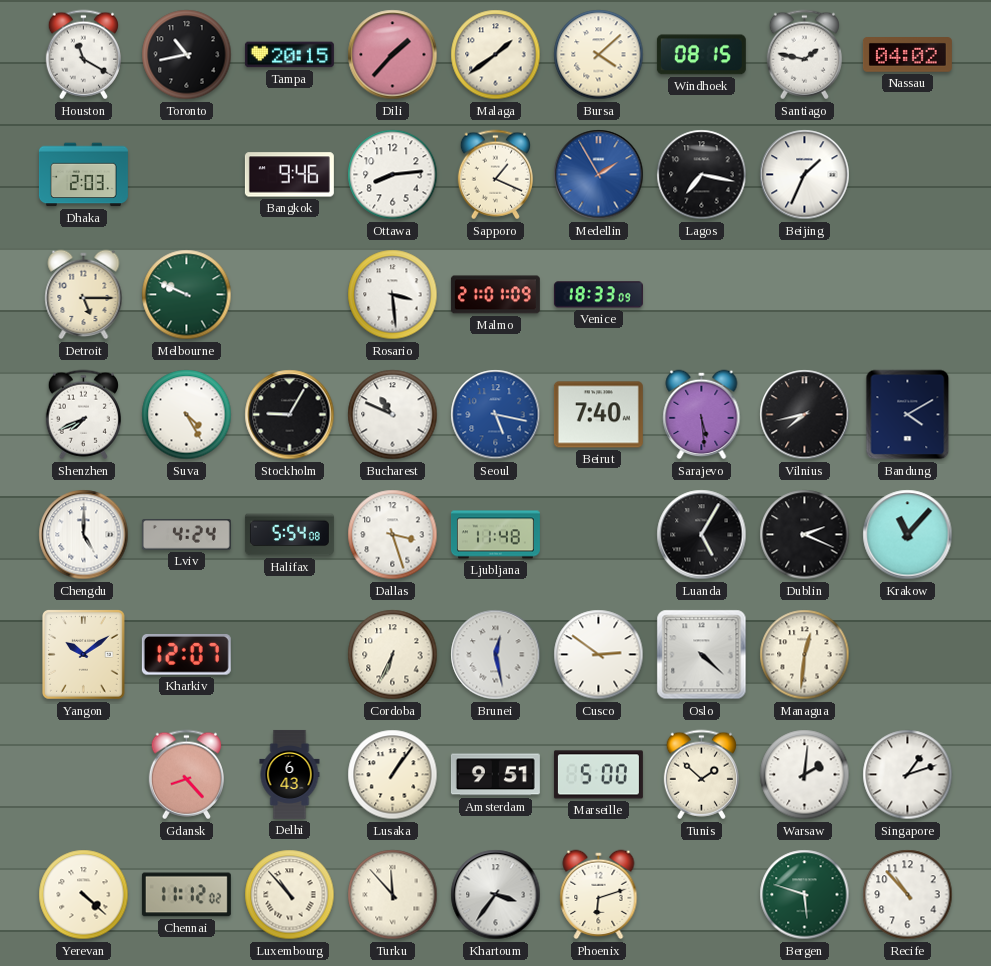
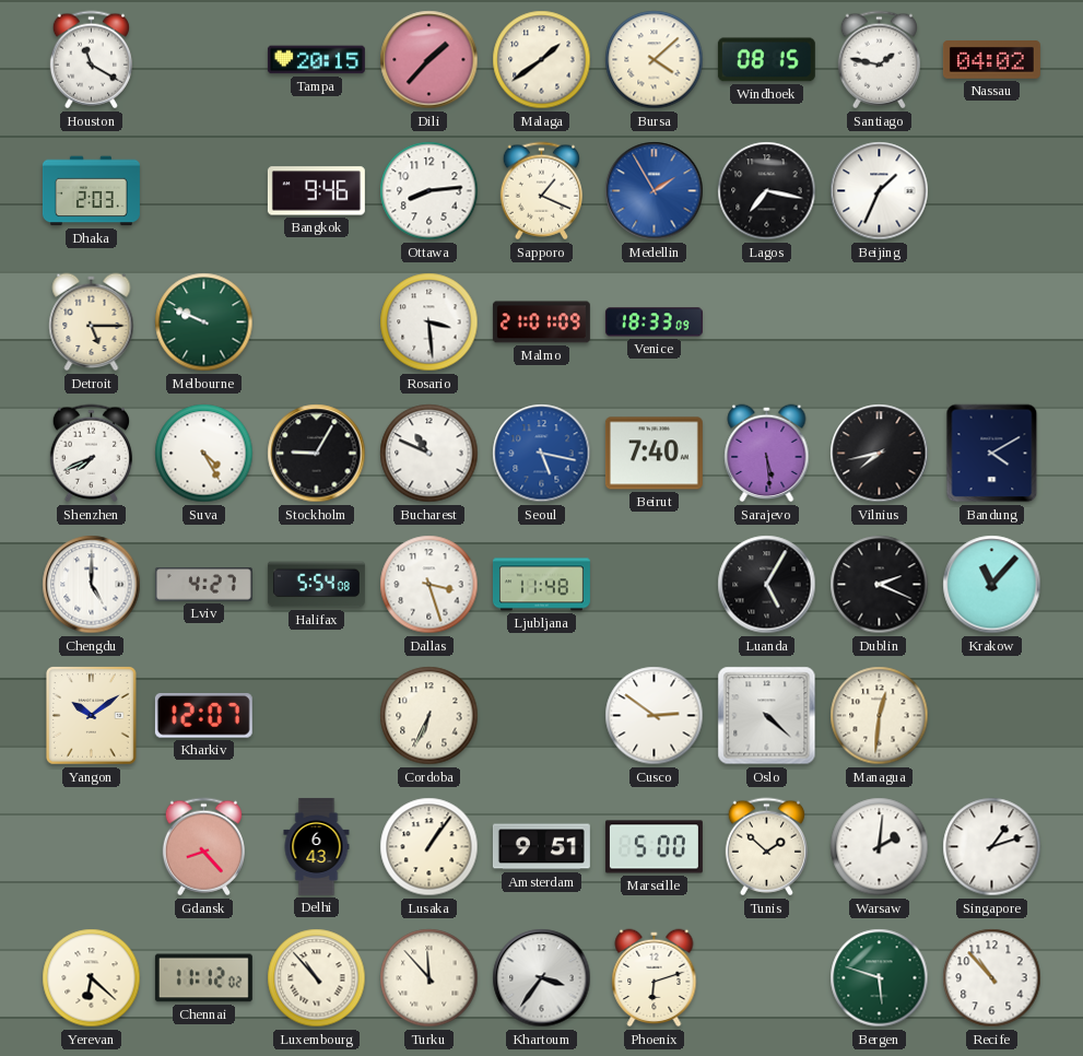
Toronto: 10:43 -> none (187, 55)
Lviv: 4:24 -> 4:27 (203, 585)
Brunei: 12:28 -> none (496, 655)
Yerevan: 4:22 -> 6:22 (92, 978)
